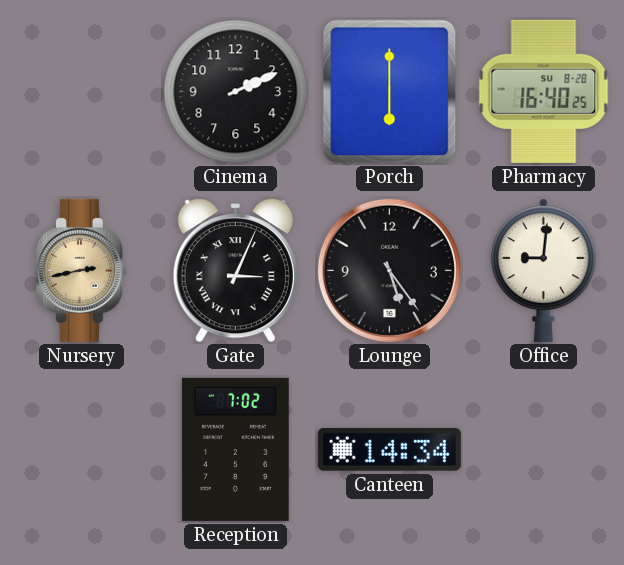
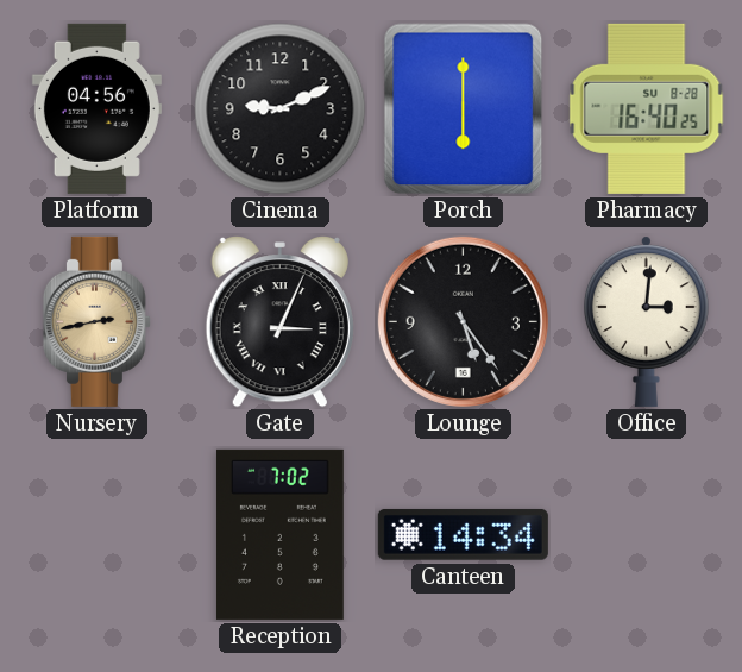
Platform: none -> 04:56 (96, 108)
Cinema: 2:11 -> 9:11 (281, 109)
Office: 9:01 -> 3:01 (646, 321)
